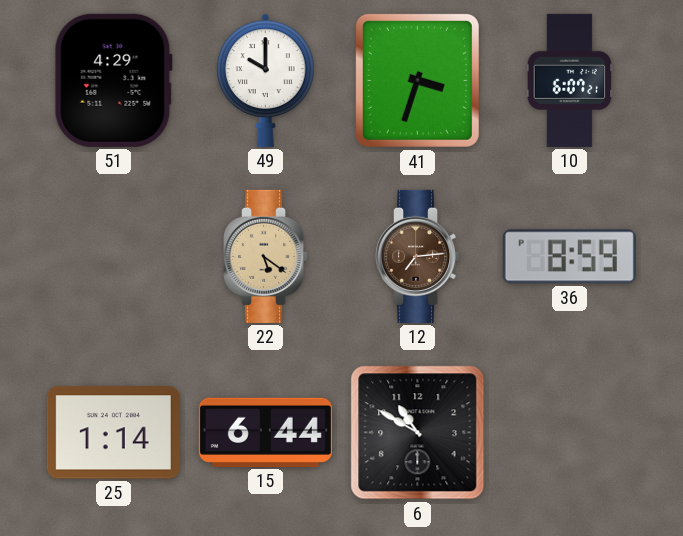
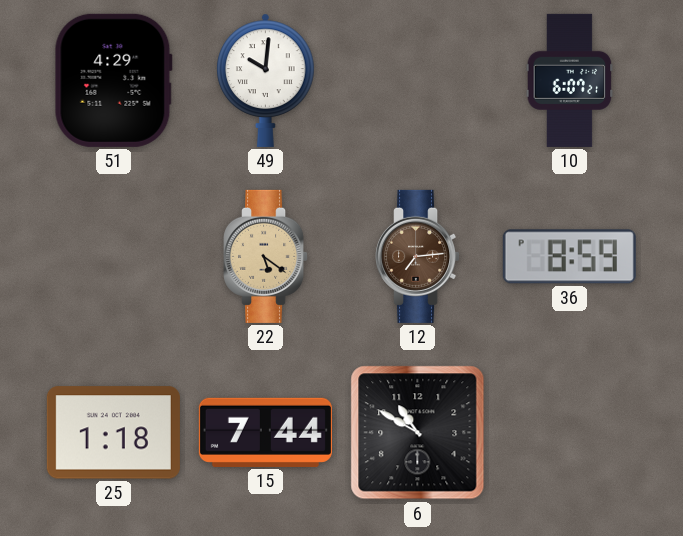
49: 10:00 -> 10:01 (266, 80)
41: 3:33 -> none (417, 80)
25: 1:14 -> 1:18 (113, 433)
15: 6:44 -> 7:44 (265, 432)
